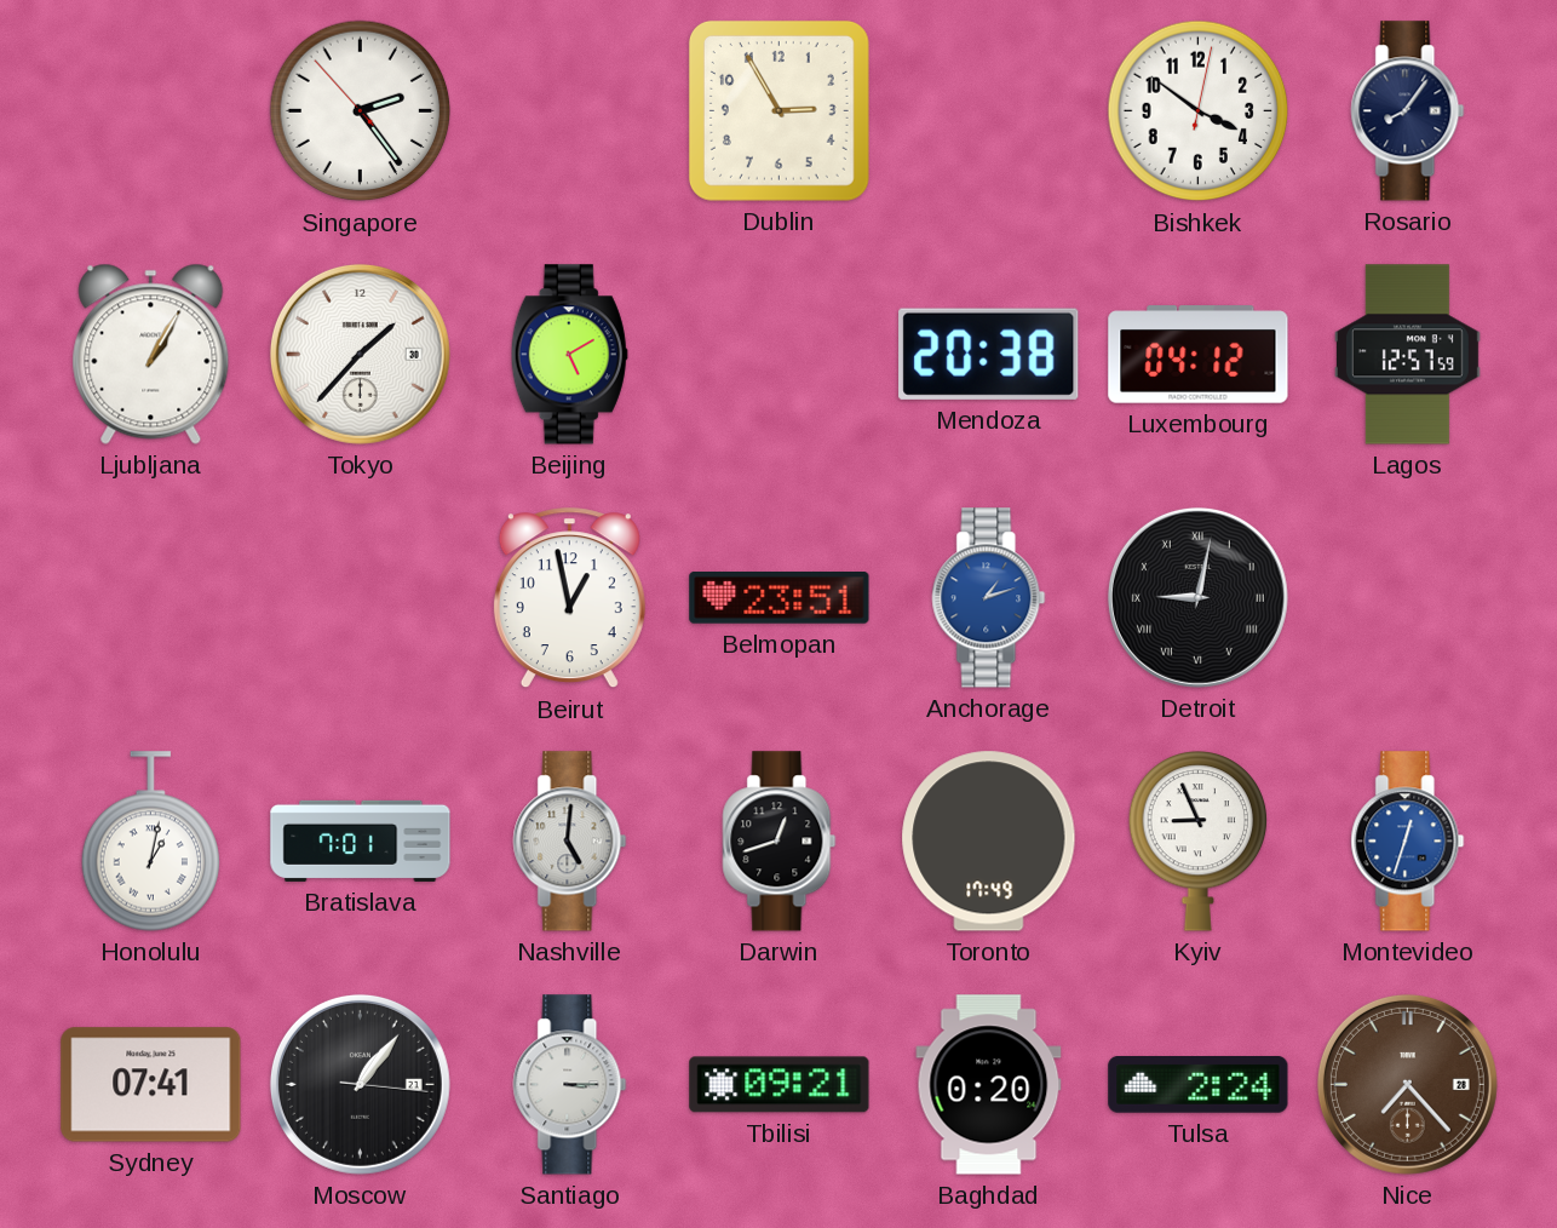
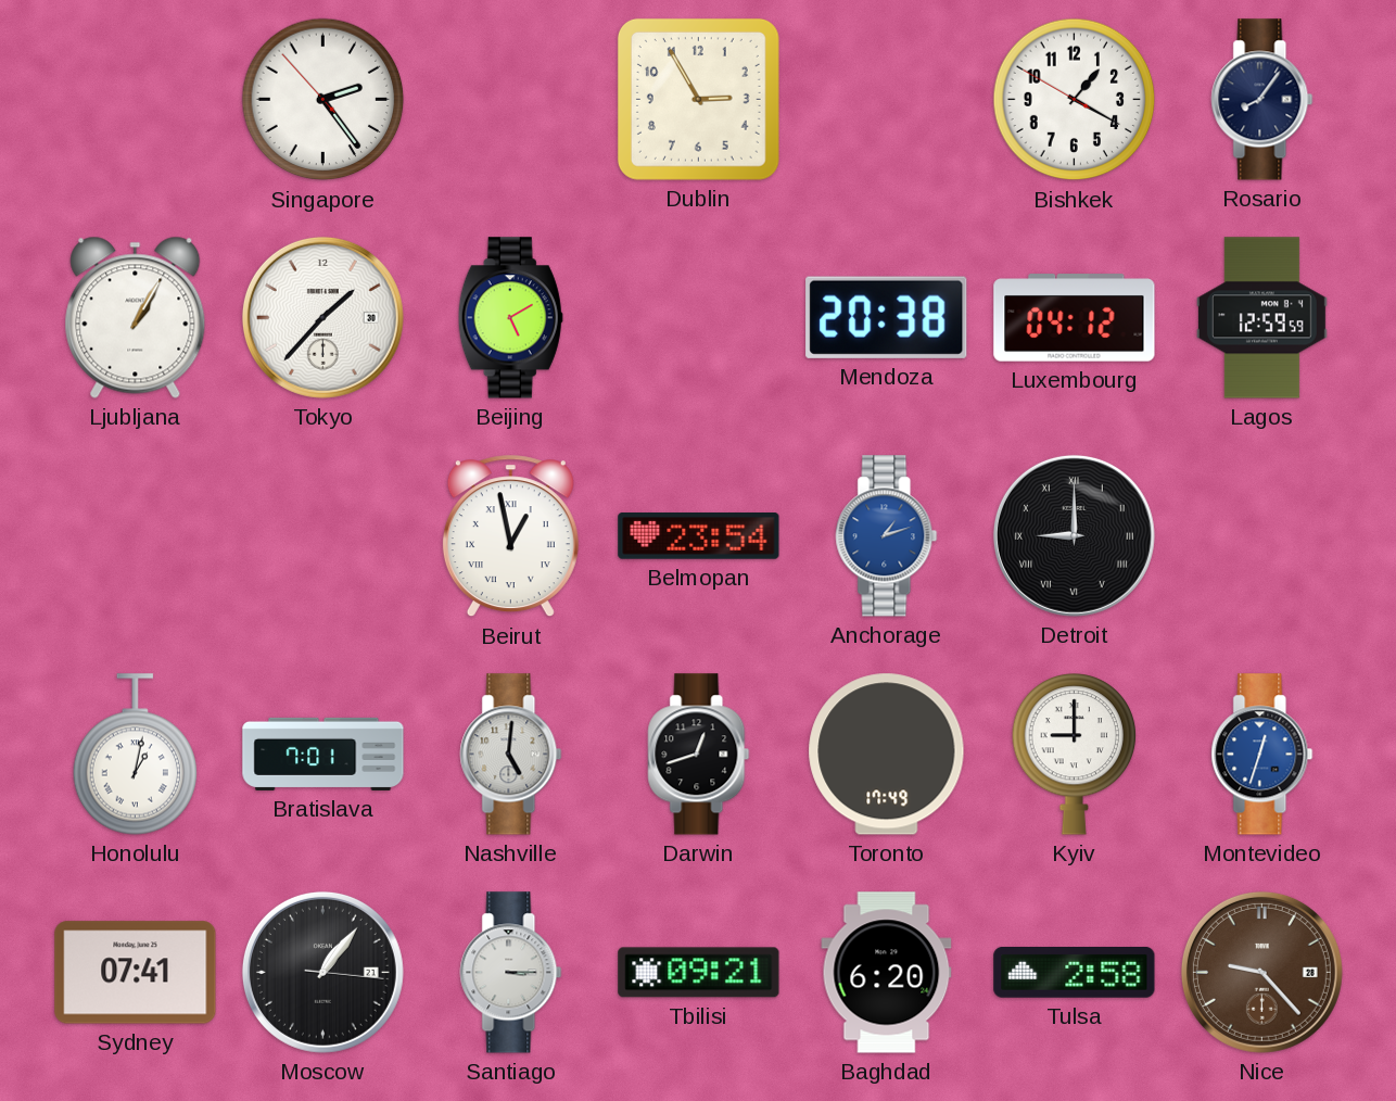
Bishkek: 3:51 -> 1:19 (1075, 100)
Lagos: 12:57 -> 12:59 (1262, 318)
Beirut numerals: Arabic -> Roman (510, 536)
Belmopan: 23:51 -> 23:54 (699, 536)
Detroit: 9:02 -> 9:00 (1074, 535)
Kyiv: 8:56 -> 9:00 (1075, 755)
Baghdad: 0:20 -> 6:20 (887, 973)
Tulsa: 2:24 -> 2:58 (1075, 973)
Nice: 7:23 -> 9:23 (1261, 972)
